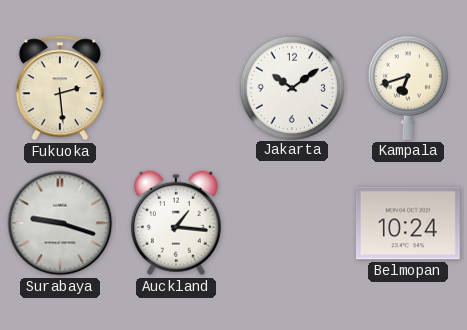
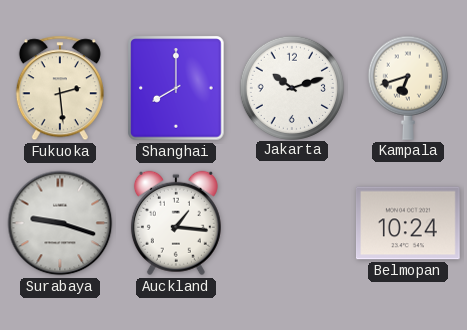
Shanghai: none -> 8:00 (176, 88)
Jakarta: 10:09 -> 10:12 (291, 87)
